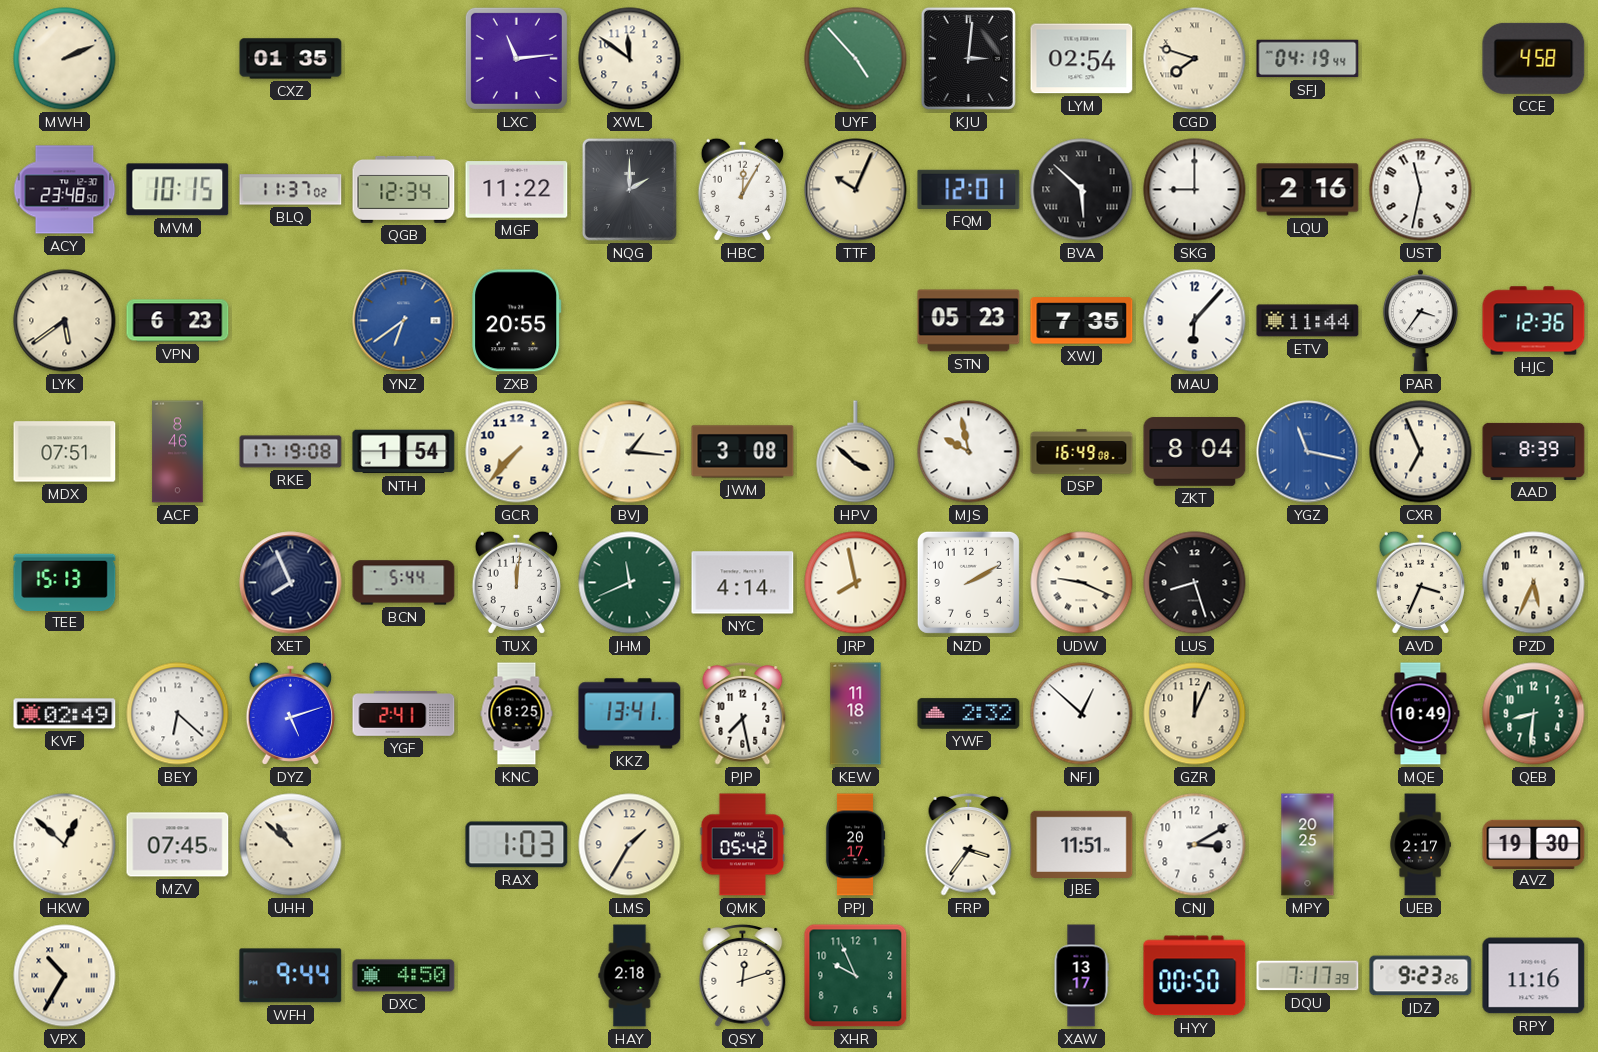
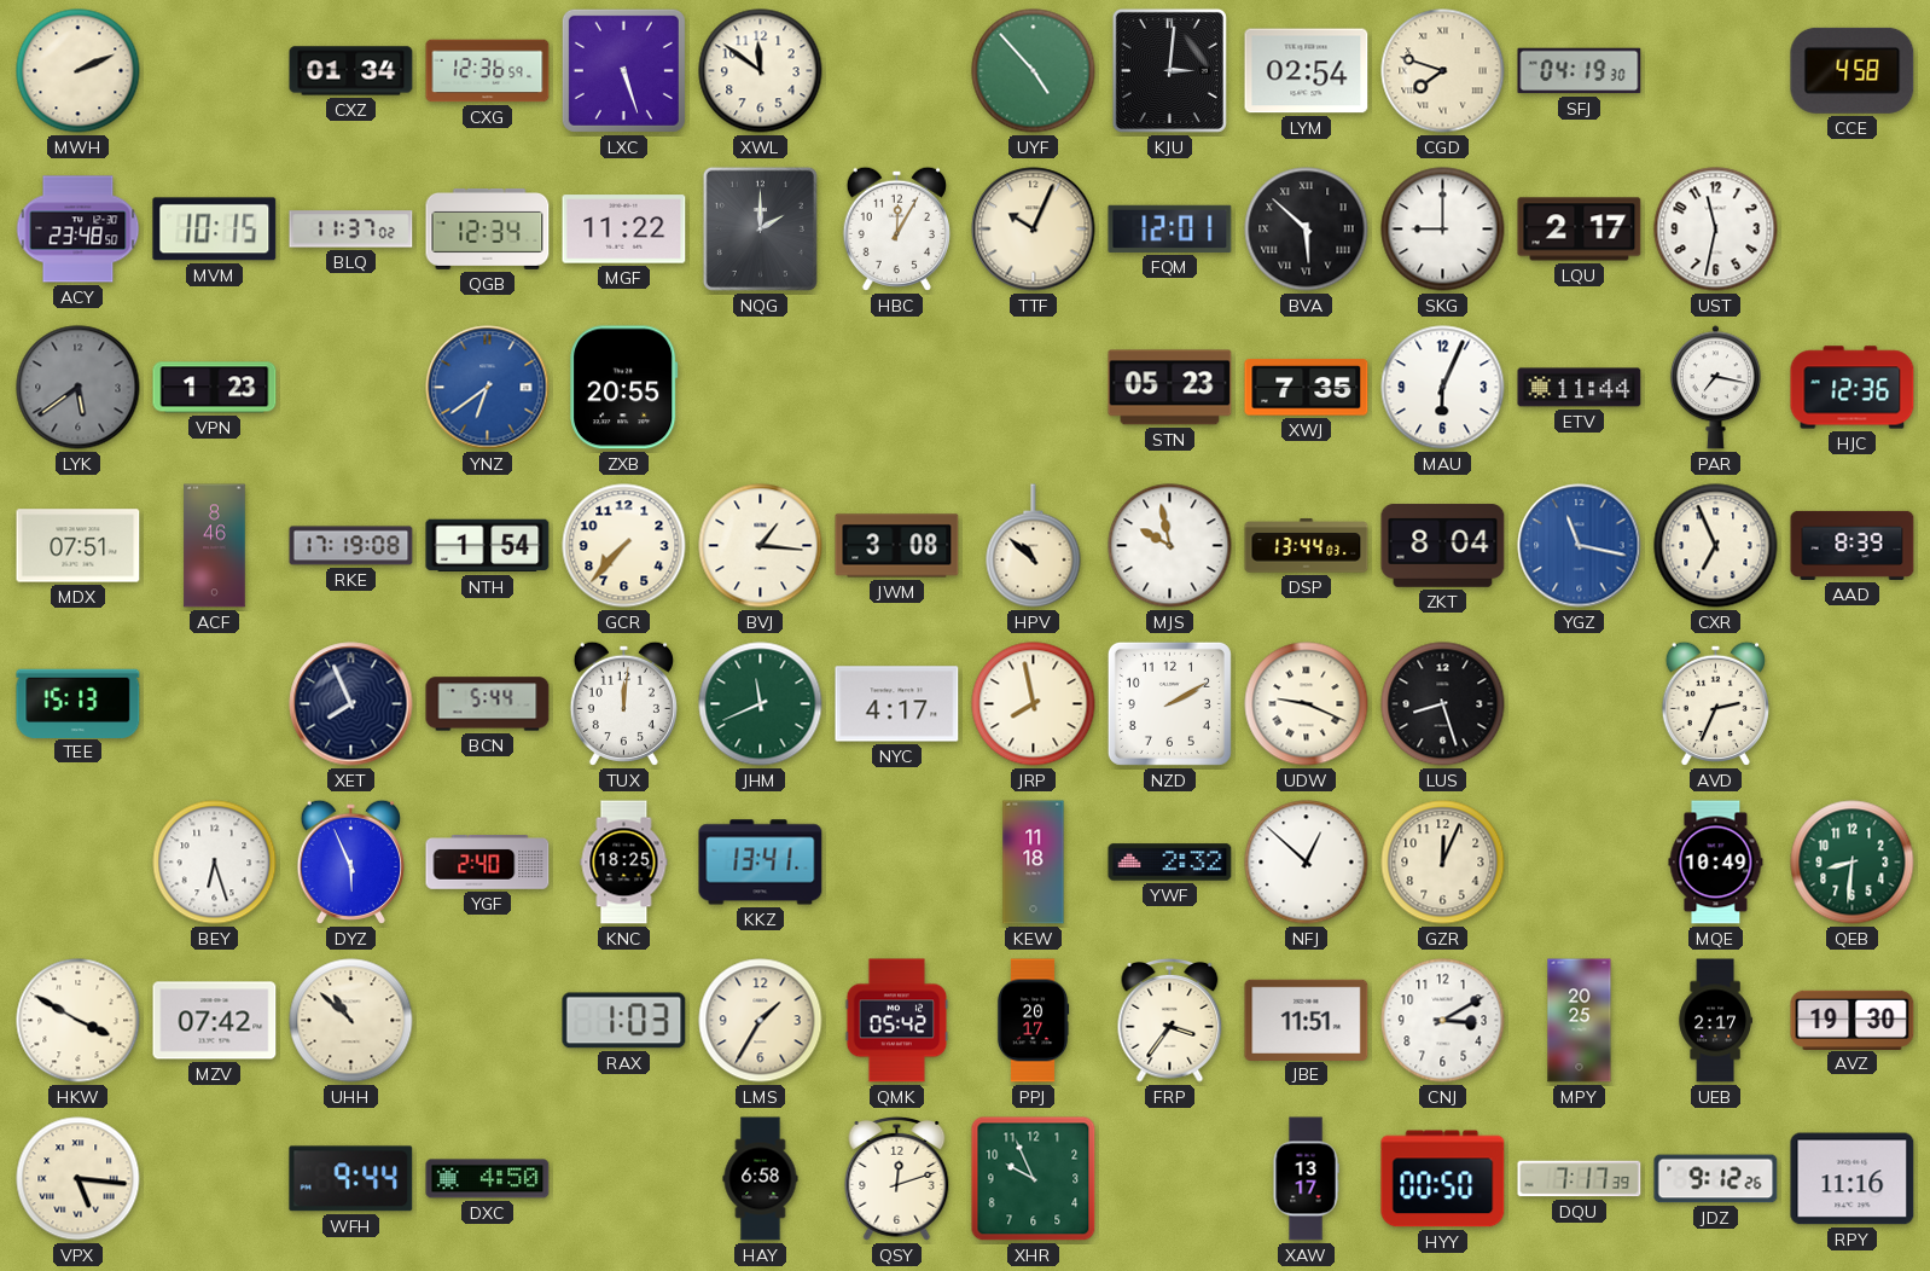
CXZ: 01:35 -> 01:34 (351, 71)
CXG: none -> 12:36 (488, 71)
LXC: 11:14 -> 5:27 (623, 70)
SFJ: 04:19:44 -> 04:19:30 (1580, 71)
LQU: 2:16 -> 2:17 (1580, 230)
LYK dial: cream -> grey (79, 388)
VPN: 6:23 -> 1:23 (215, 388)
MAU: 6:07 -> 6:04 (1443, 388)
PAR: 3:36 -> 7:17 (1715, 388)
HPV: 3:52 -> 10:52 (1034, 546)
DSP: 16:49 -> 13:44 (1307, 546)
NYC: 4:14 -> 4:17 (897, 704)
AVD: 3:34 -> 2:34 (1715, 703)
PZD: 5:34 -> none (1534, 583)
KVF: 02:49 -> none (65, 714)
BEY: 6:22 -> 6:27 (215, 863)
DYZ: 5:12 -> 5:56 (350, 861)
YGF: 2:41 -> 2:40 (488, 863)
PJP: 7:28 -> none (743, 713)
HKW: 12:52 -> 3:50 (79, 1021)
MZV: 07:45 -> 07:42 (215, 1021)
VPX: 10:35 -> 5:16 (79, 1179)
HAY: 2:18 -> 6:58 (761, 1179)
JDZ: 9:23 -> 9:12 (1716, 1179)
